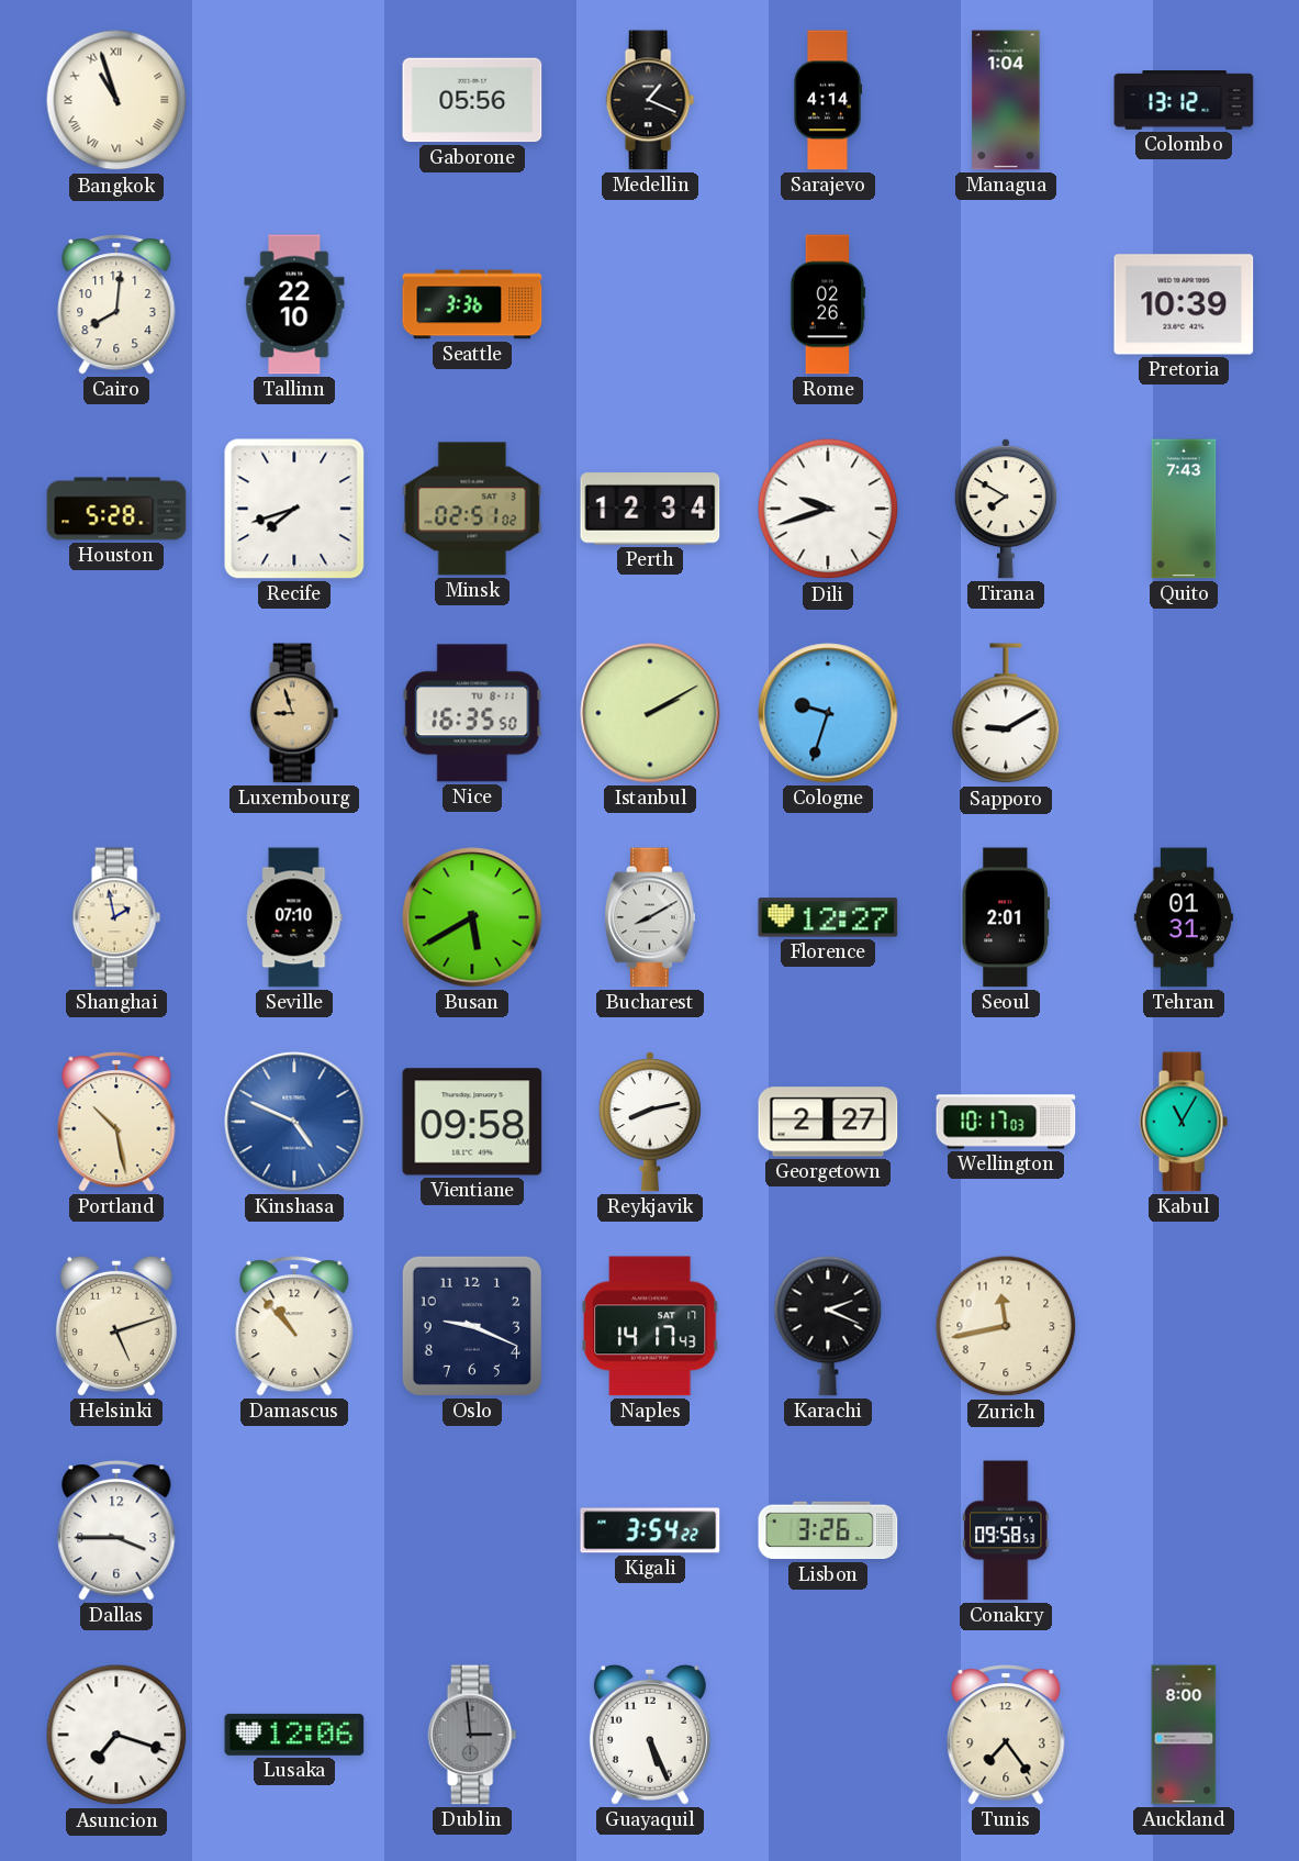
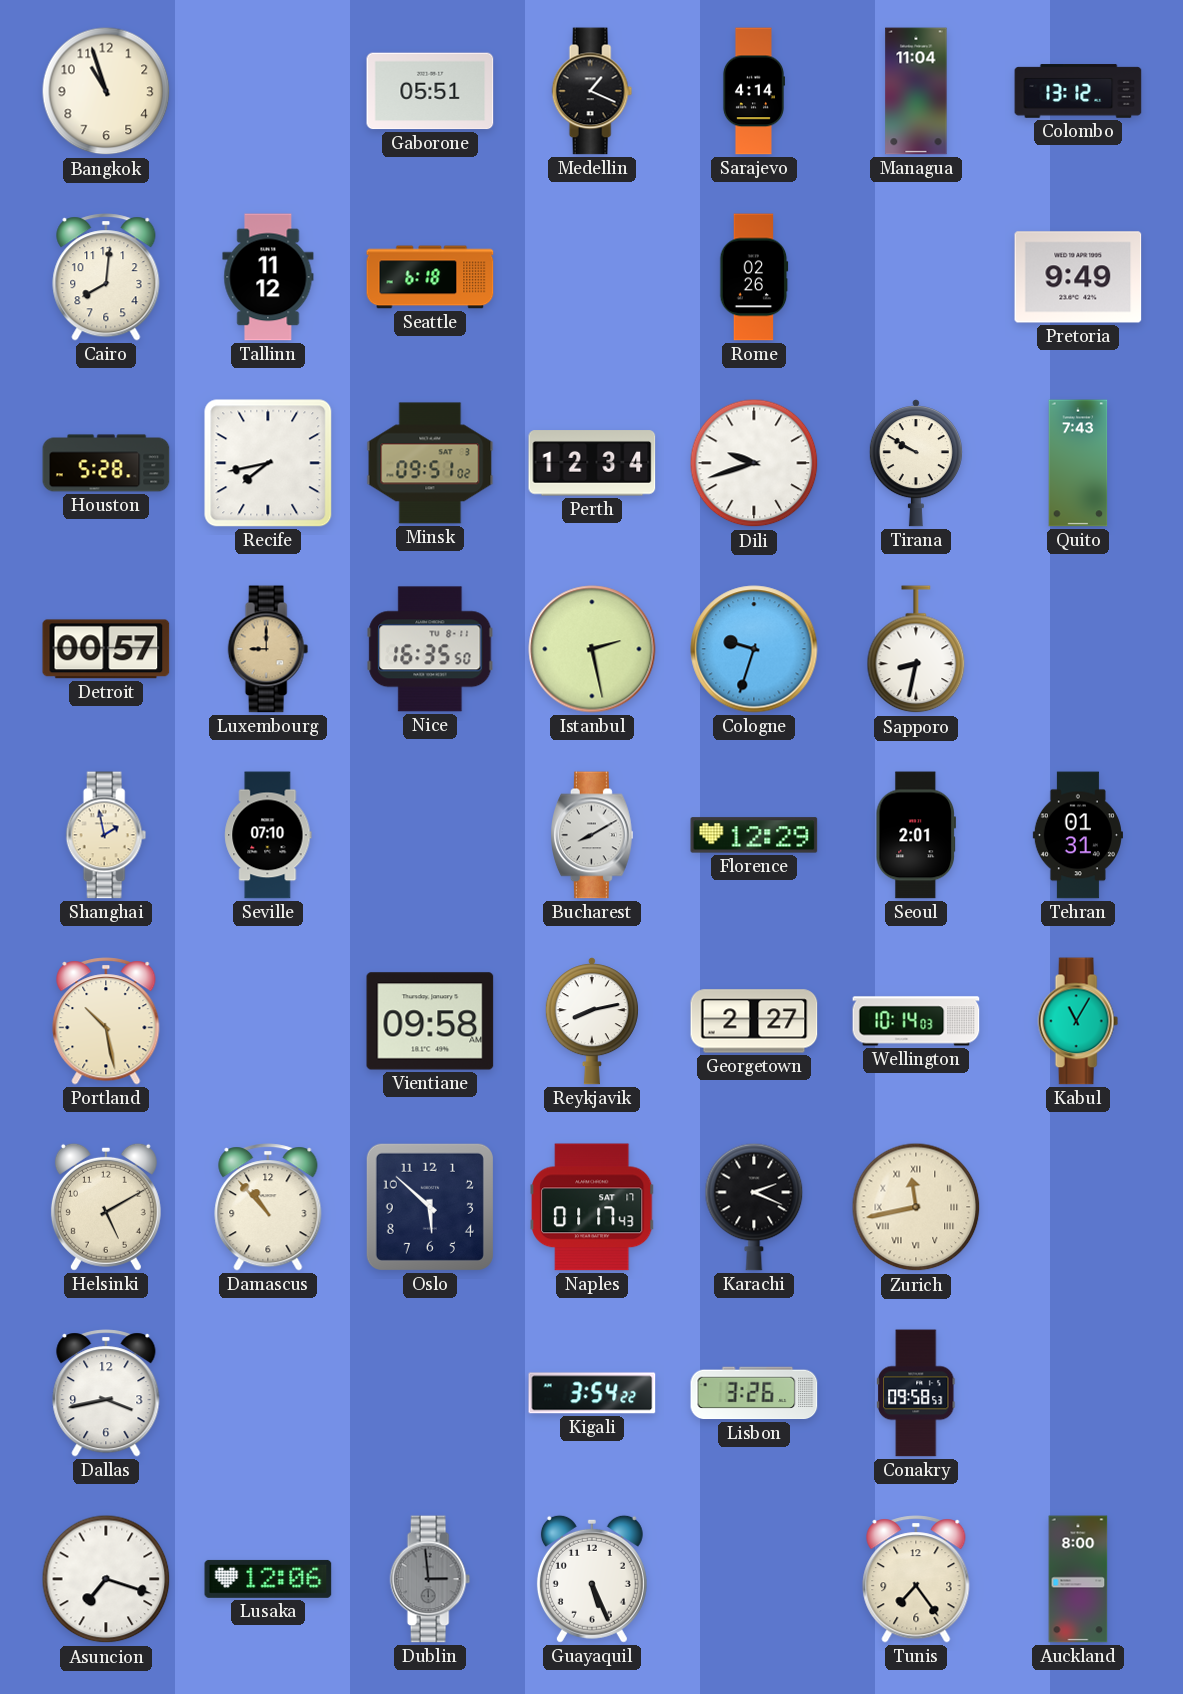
Bangkok numerals: Roman -> Arabic (106, 91)
Gaborone: 05:56 -> 05:51 (430, 91)
Managua: 1:04 -> 11:04 (916, 91)
Tallinn: 22:10 -> 11:12 (268, 277)
Seattle: 3:36 -> 6:18 (430, 277)
Pretoria: 10:39 -> 9:49 (1078, 277)
Recife: 7:42 -> 7:43 (268, 463)
Minsk: 02:51 -> 09:51 (430, 463)
Tirana: 7:50 -> 9:50 (916, 463)
Detroit: none -> 00:57 (106, 649)
Luxembourg: 8:57 -> 9:00 (268, 649)
Istanbul: 2:10 -> 2:28 (592, 649)
Sapporo: 9:10 -> 8:32 (916, 650)
Busan: 5:40 -> none (472, 917)
Florence: 12:27 -> 12:29 (754, 835)
Kinshasa: 4:49 -> none (294, 1122)
Wellington: 10:17 -> 10:14 (916, 1021)
Helsinki: 5:12 -> 5:10 (106, 1207)
Oslo: 9:19 -> 5:52 (430, 1207)
Naples: 14:17 -> 01:17 (593, 1207)
Zurich numerals: Arabic -> Roman (916, 1207)
Dallas: 3:45 -> 3:43 (106, 1393)
